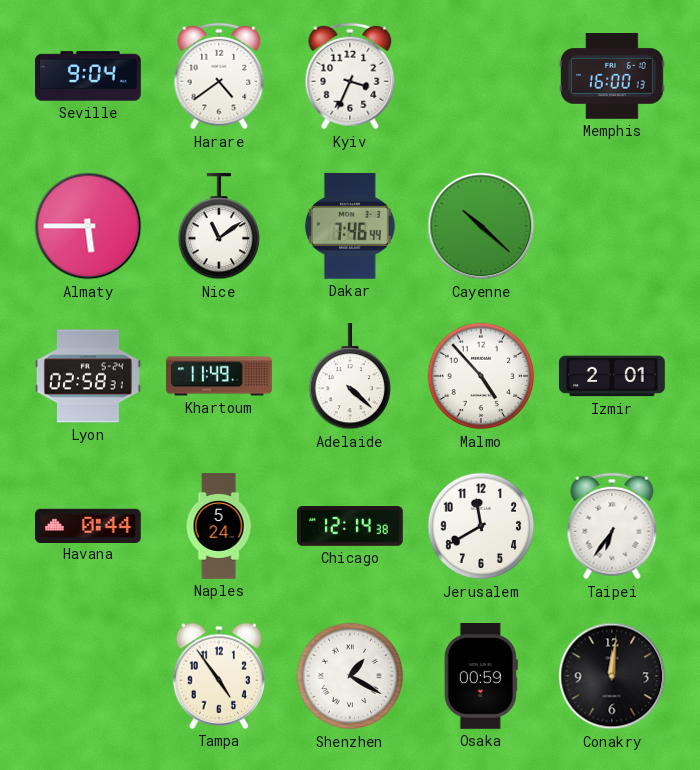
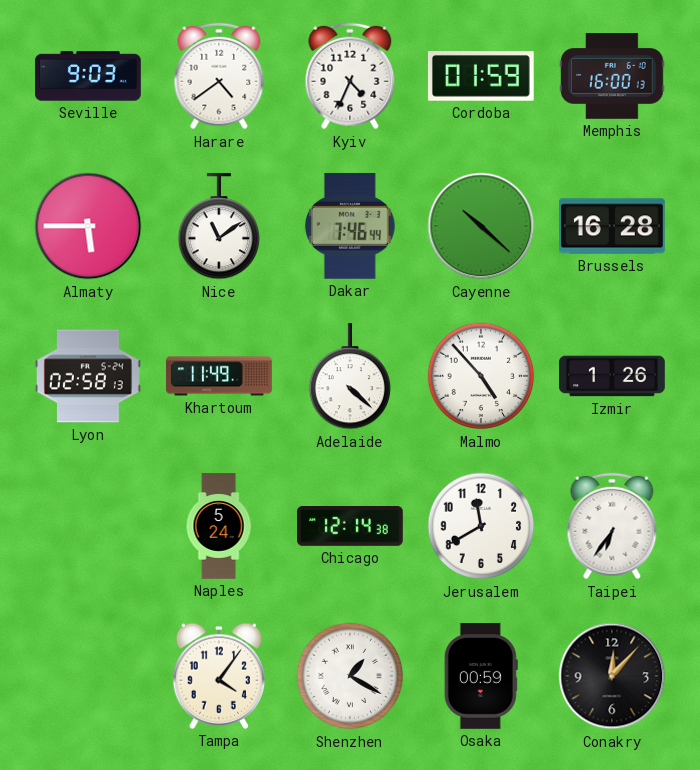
Seville: 9:04 -> 9:03 (88, 76)
Kyiv: 3:34 -> 4:34 (350, 76)
Cordoba: none -> 01:59 (481, 77)
Brussels: none -> 16:28 (613, 226)
Lyon: 02:58:31 -> 02:58:13 (89, 376)
Izmir: 2:01 -> 1:26 (612, 376)
Havana: 0:44 -> none (88, 525)
Tampa: 4:54 -> 4:06 (219, 676)
Conakry: 12:01 -> 12:07 (612, 676)
